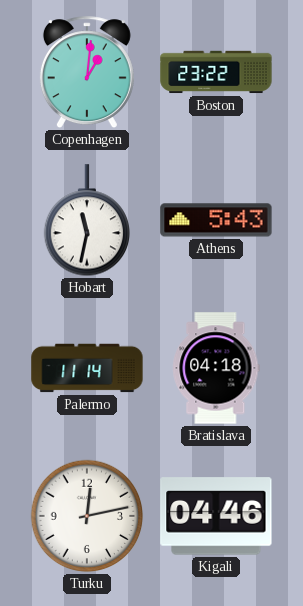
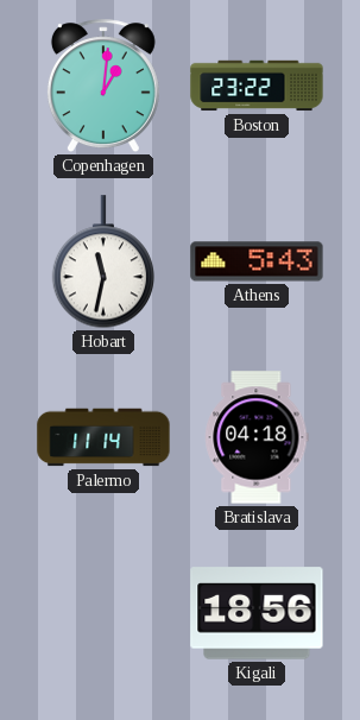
Turku: 12:13 -> none (87, 516)
Kigali: 04:46 -> 18:56 (257, 613)
